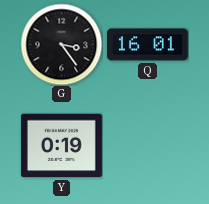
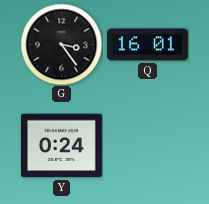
Y: 0:19 -> 0:24 (61, 146)
